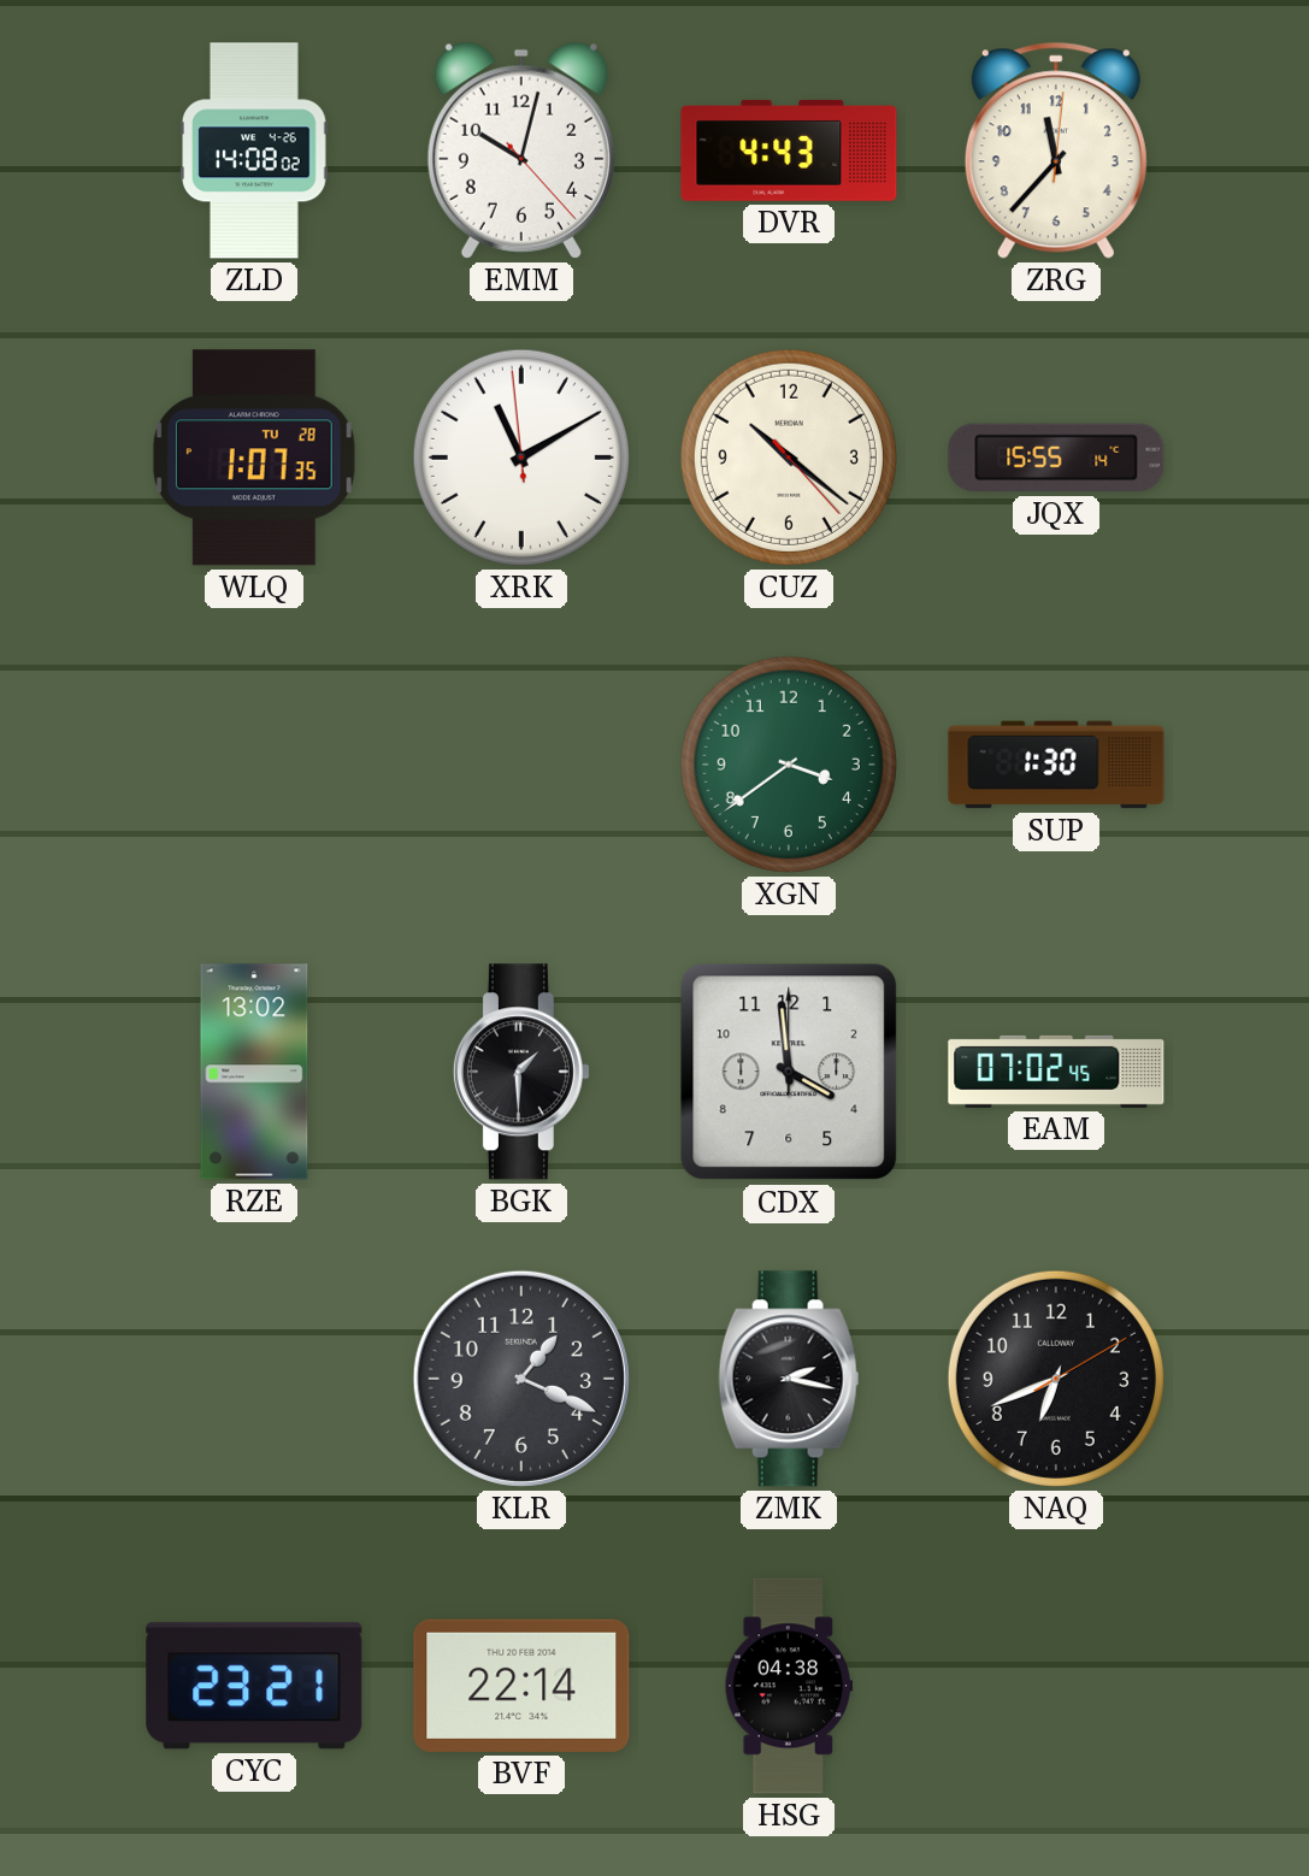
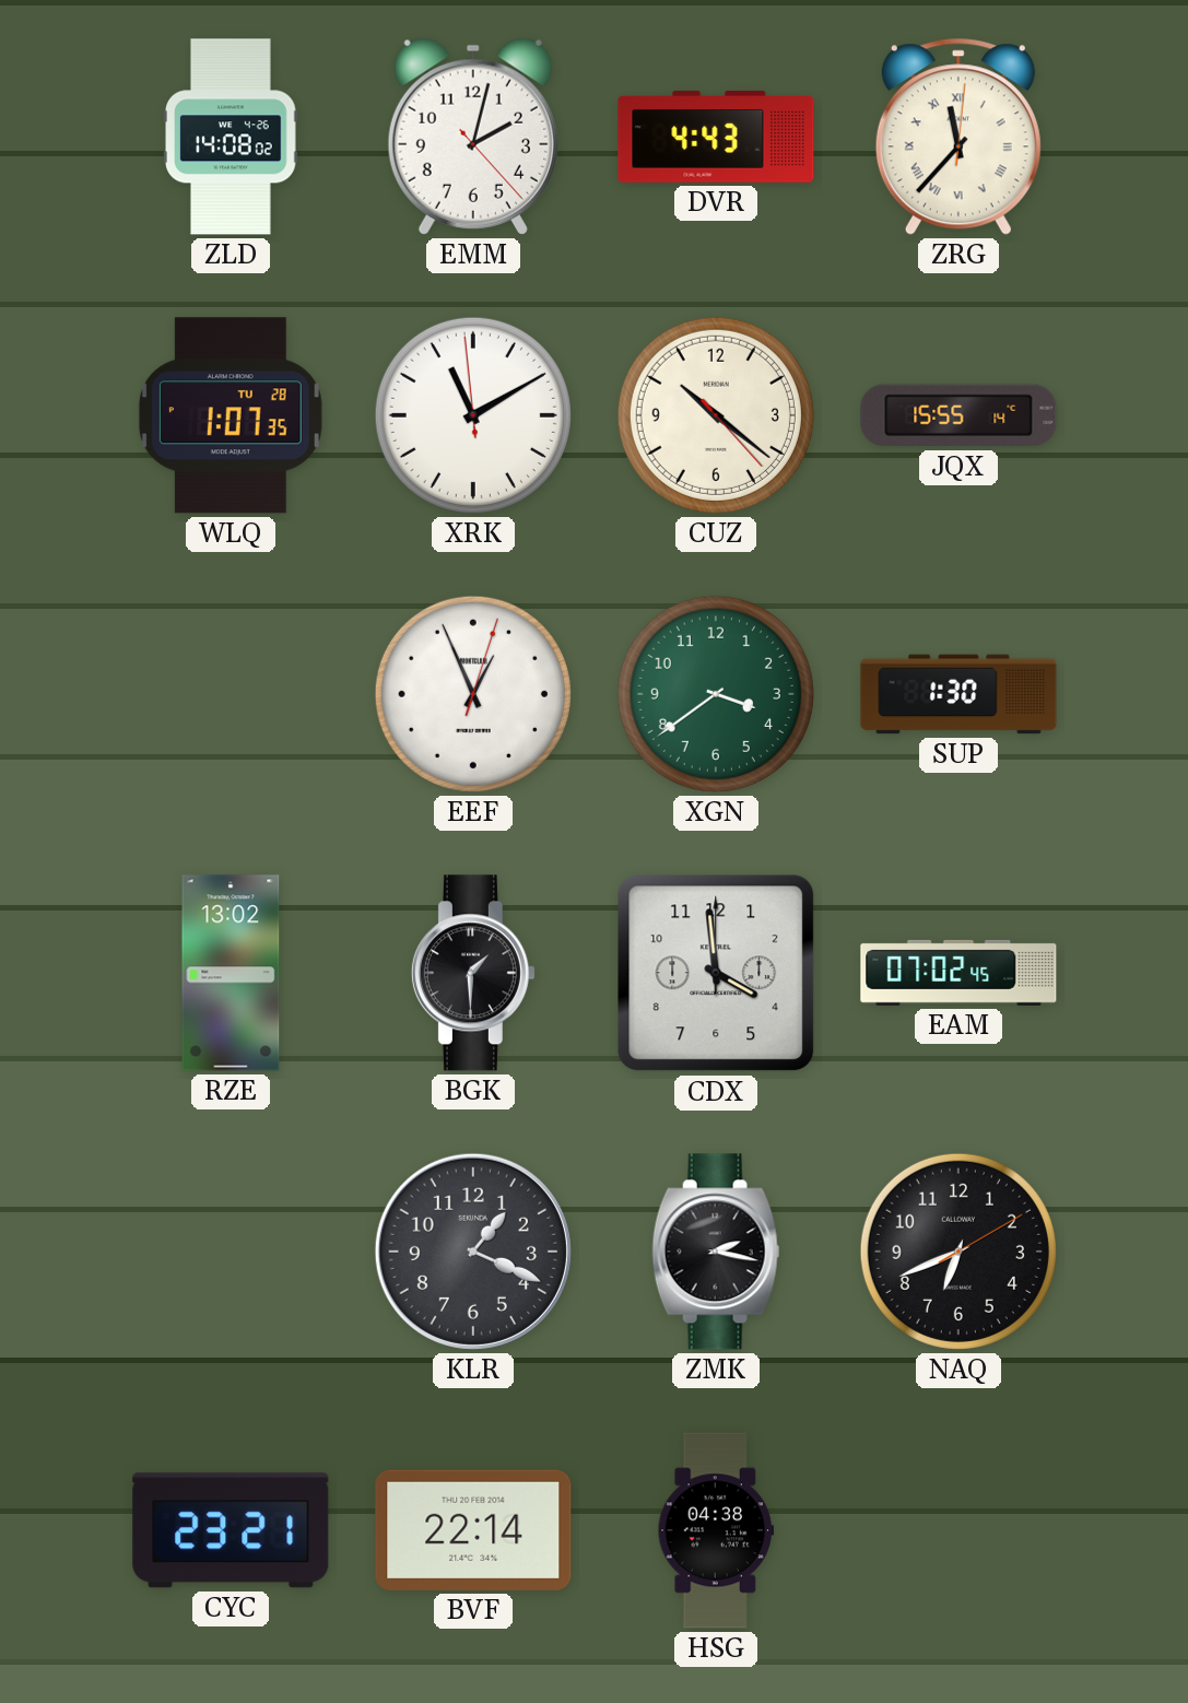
EMM: 10:02 -> 2:02 (473, 137)
ZRG numerals: Arabic -> Roman (958, 137)
EEF: none -> 12:56 (473, 694)
